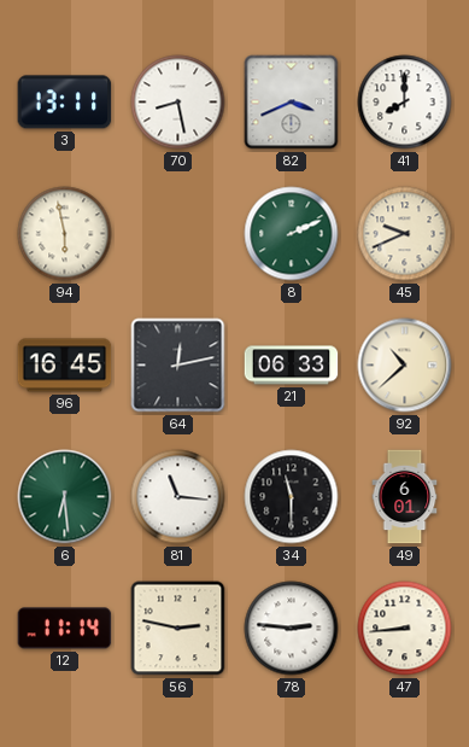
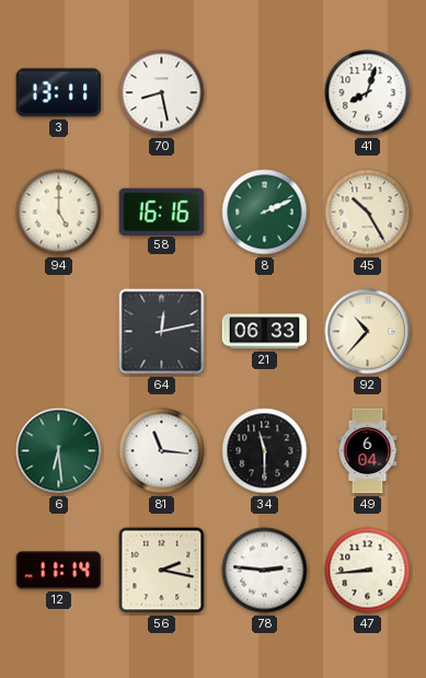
82: 3:41 -> none (292, 103)
41: 8:00 -> 8:03 (368, 93)
94: 5:58 -> 5:00 (59, 212)
58: none -> 16:16 (162, 211)
45: 9:41 -> 10:25 (368, 212)
96: 16:45 -> none (65, 366)
92: 10:38 -> 10:37 (368, 332)
49: 6:01 -> 6:04 (368, 451)
56: 2:47 -> 2:17 (162, 571)
